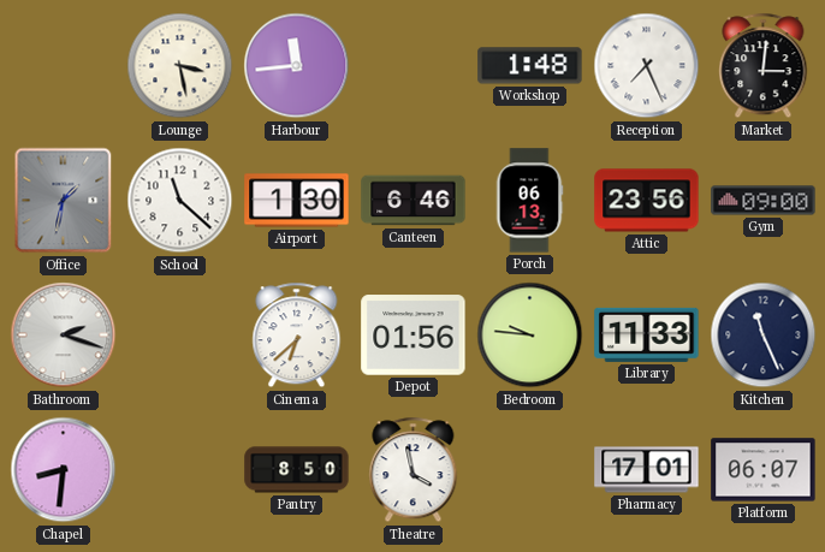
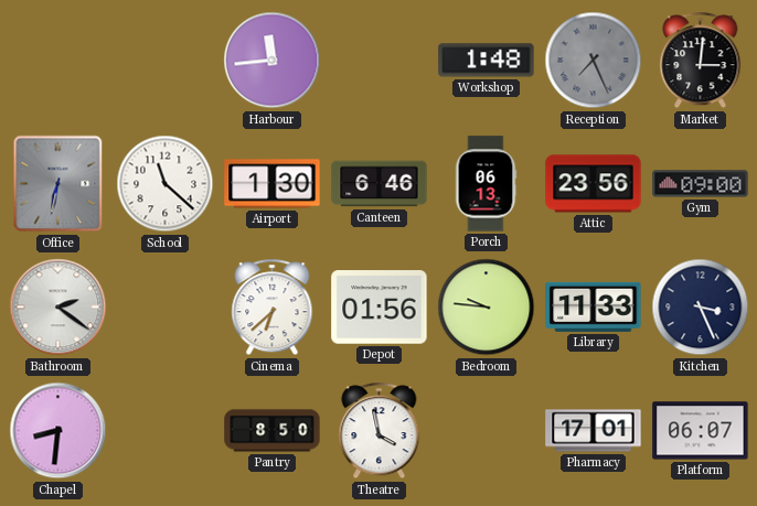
Lounge: 3:28 -> none (180, 66)
Reception dial: white -> grey (594, 61)
Office: 1:32 -> 6:32 (58, 184)
Bathroom: 2:18 -> 2:21 (58, 308)
Kitchen: 11:26 -> 3:26 (701, 308)
